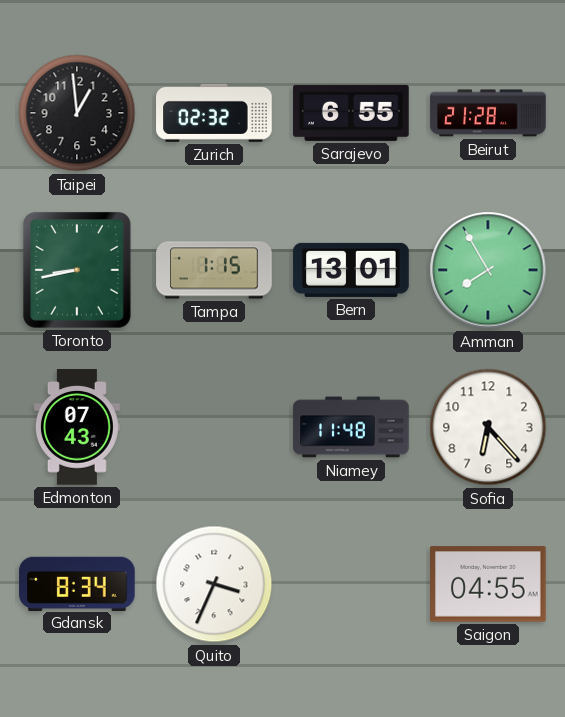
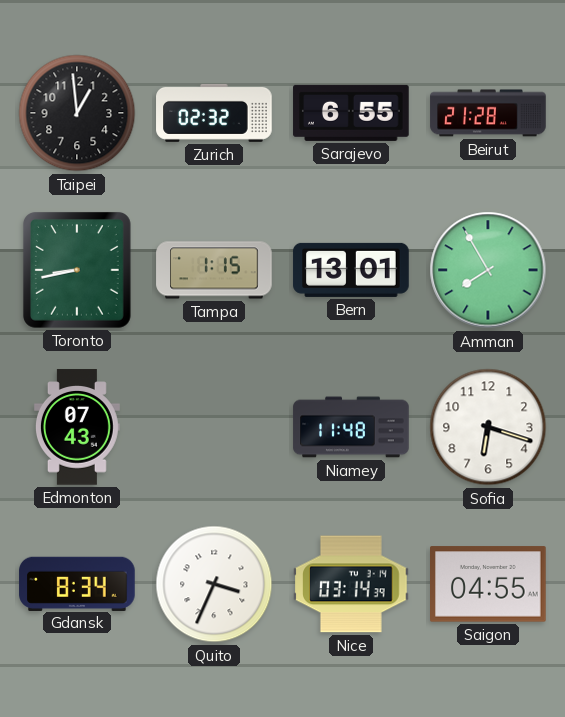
Sofia: 6:23 -> 6:18 (488, 427)
Nice: none -> 03:14 (351, 584)
